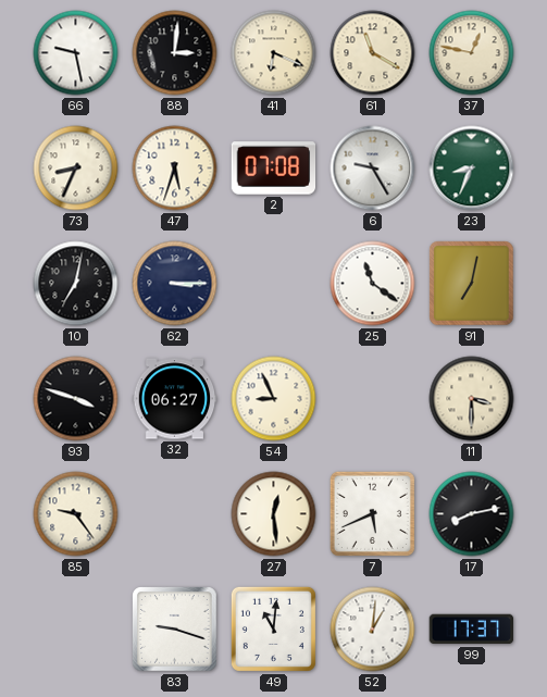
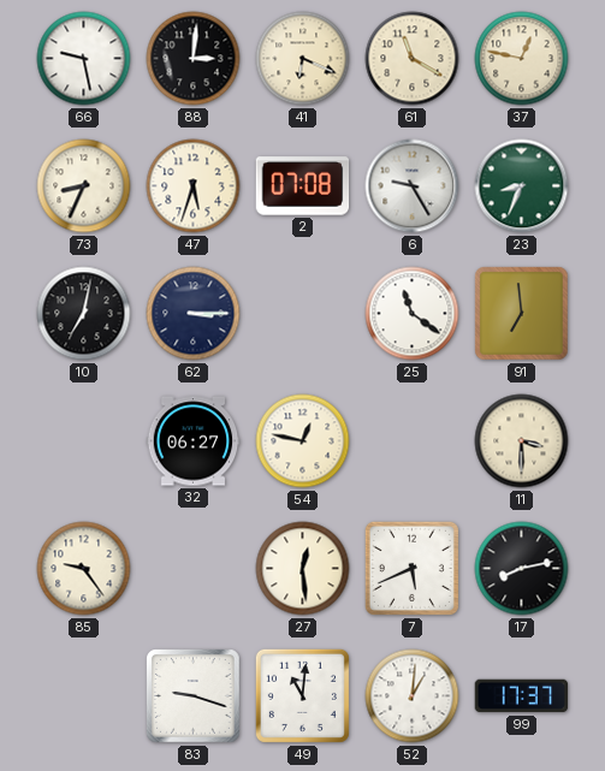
91: 7:02 -> 6:59 (522, 314)
93: 3:48 -> none (76, 399)
54: 8:56 -> 12:47 (303, 441)
